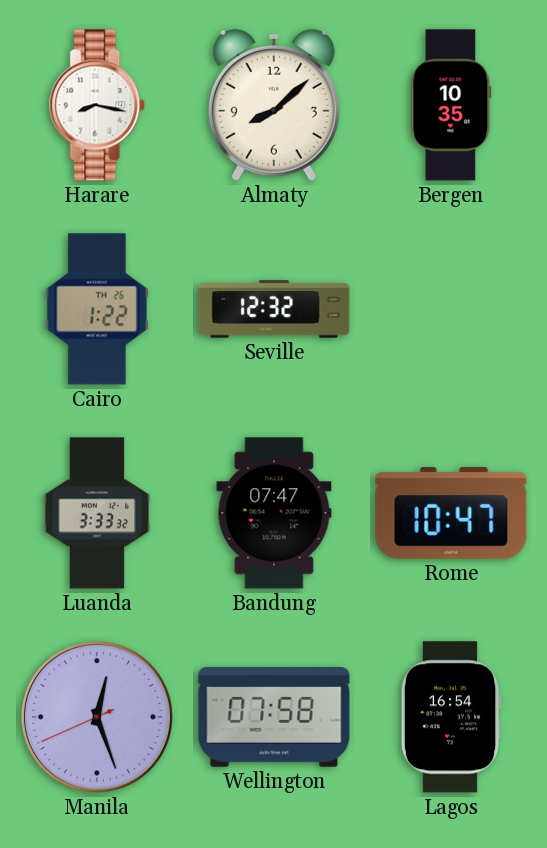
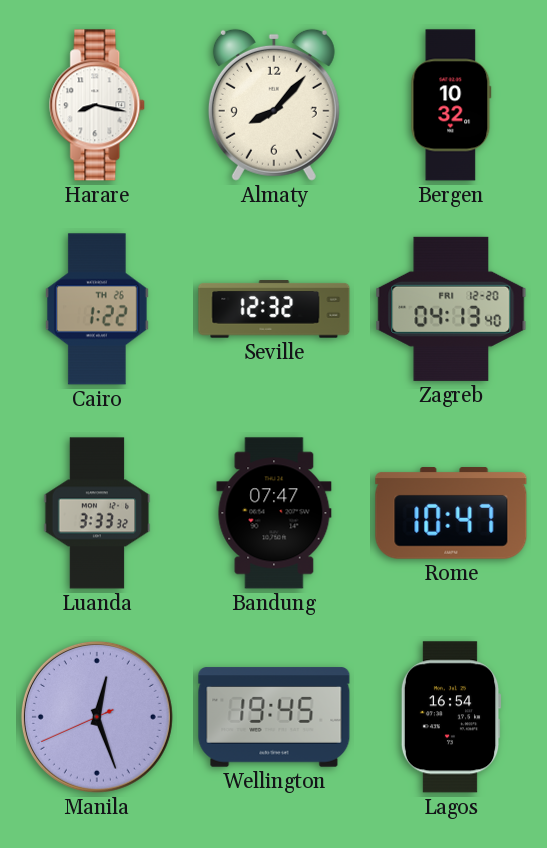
Almaty: 8:08 -> 8:07 (274, 105)
Bergen: 10:35 -> 10:32 (451, 105)
Zagreb: none -> 04:13 (451, 309)
Wellington: 07:58 -> 19:45 (274, 717)
